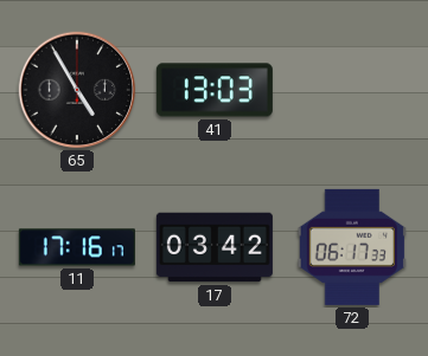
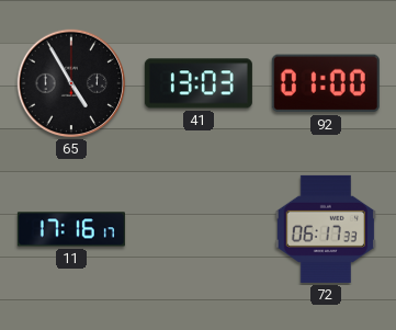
92: none -> 01:00 (326, 83)
17: 03:42 -> none (215, 247)
